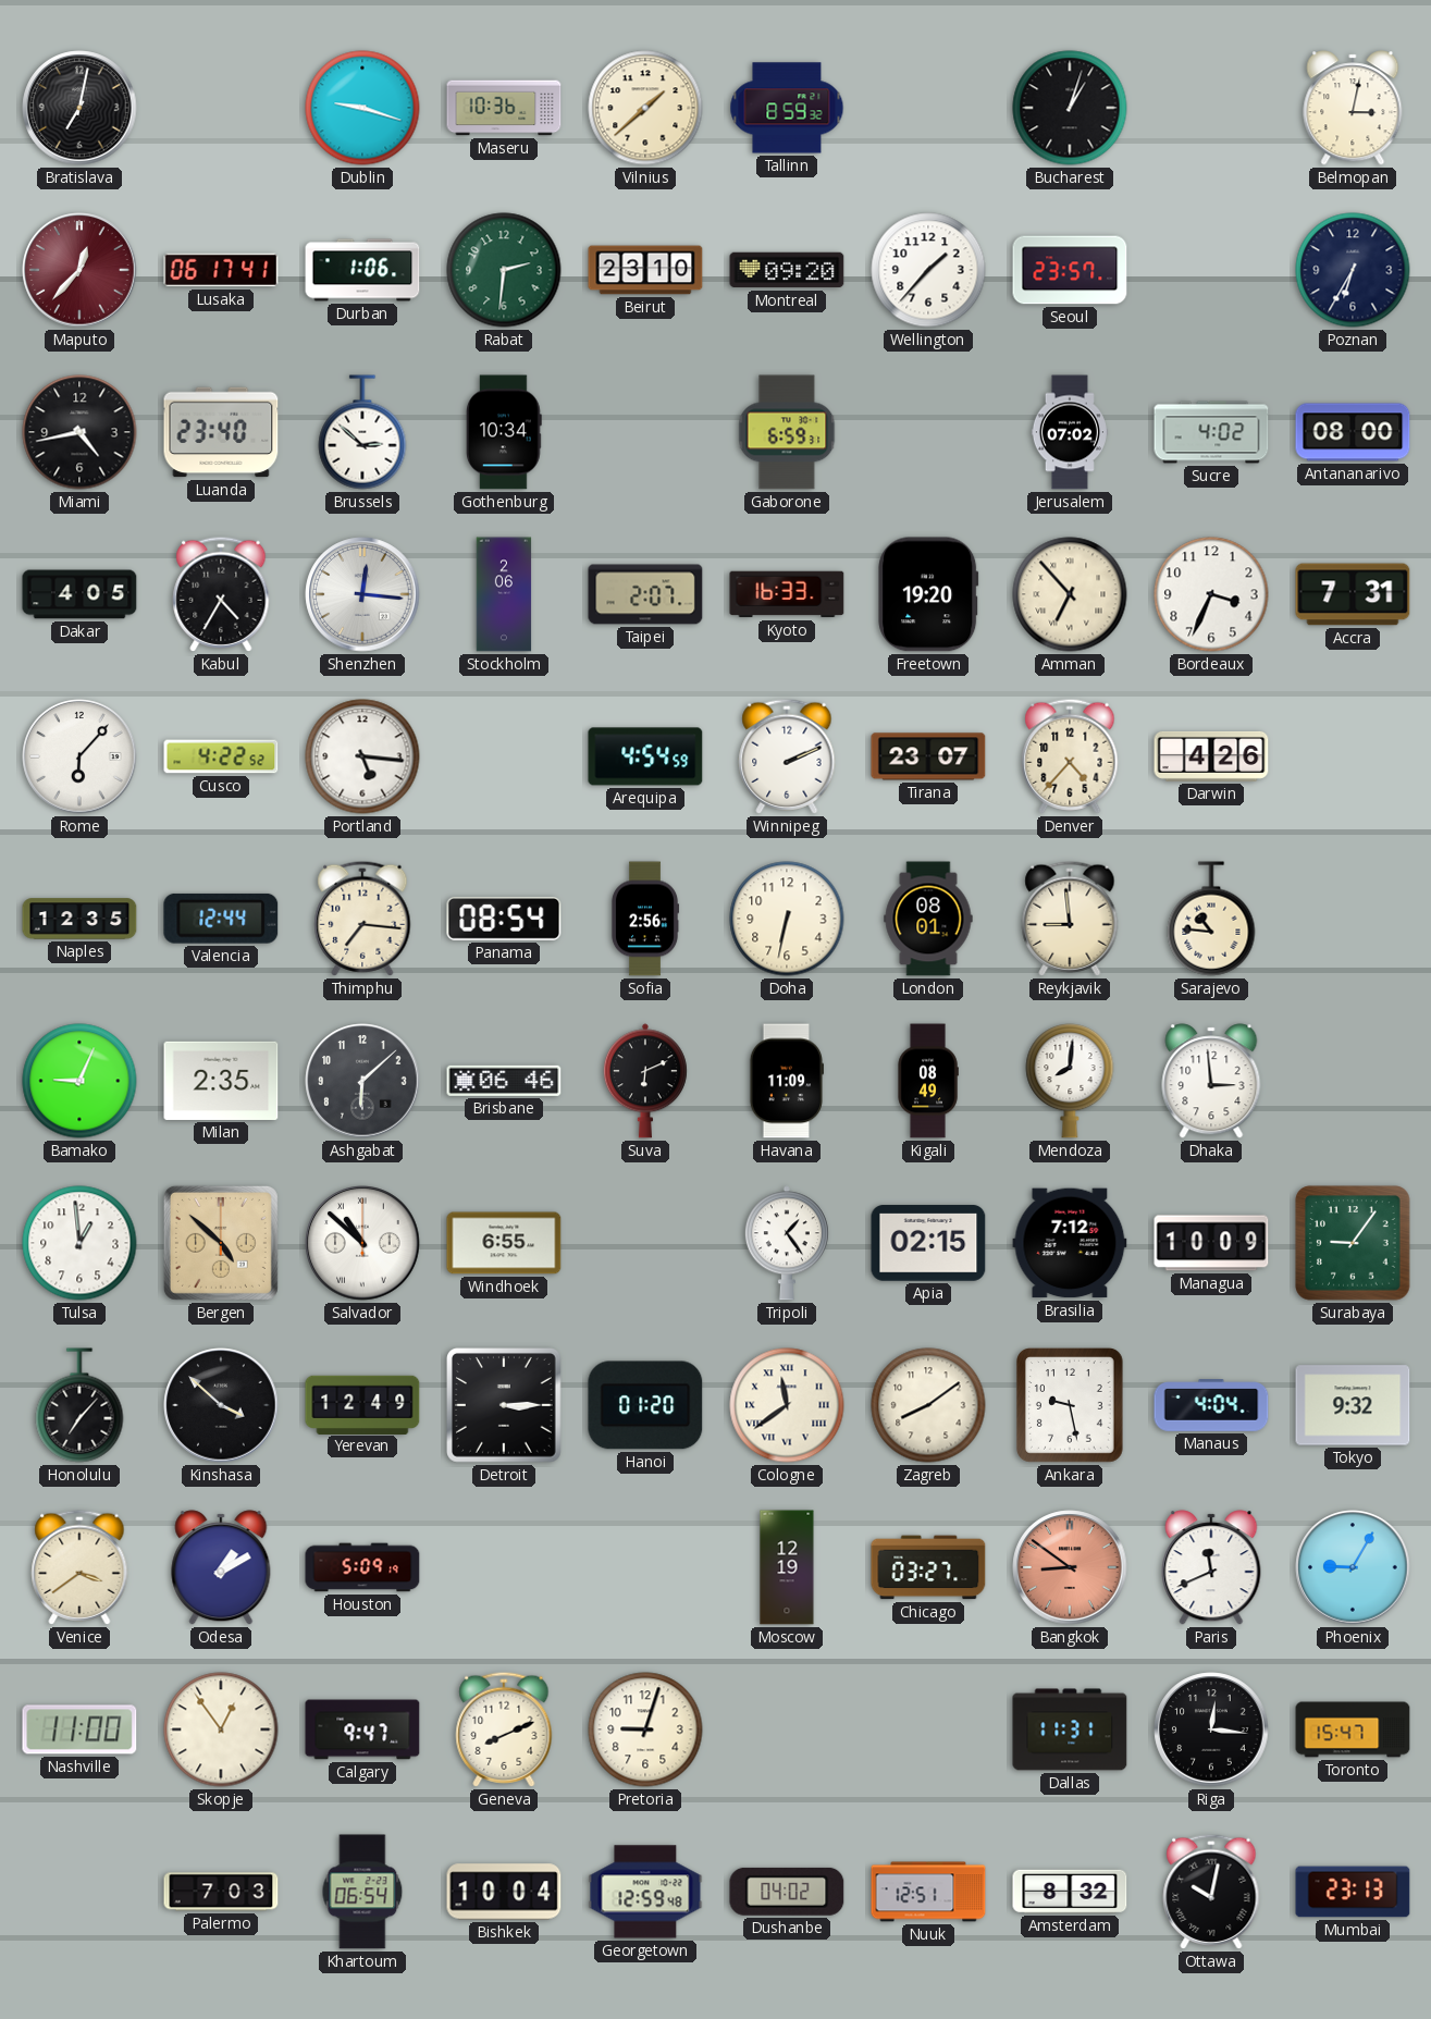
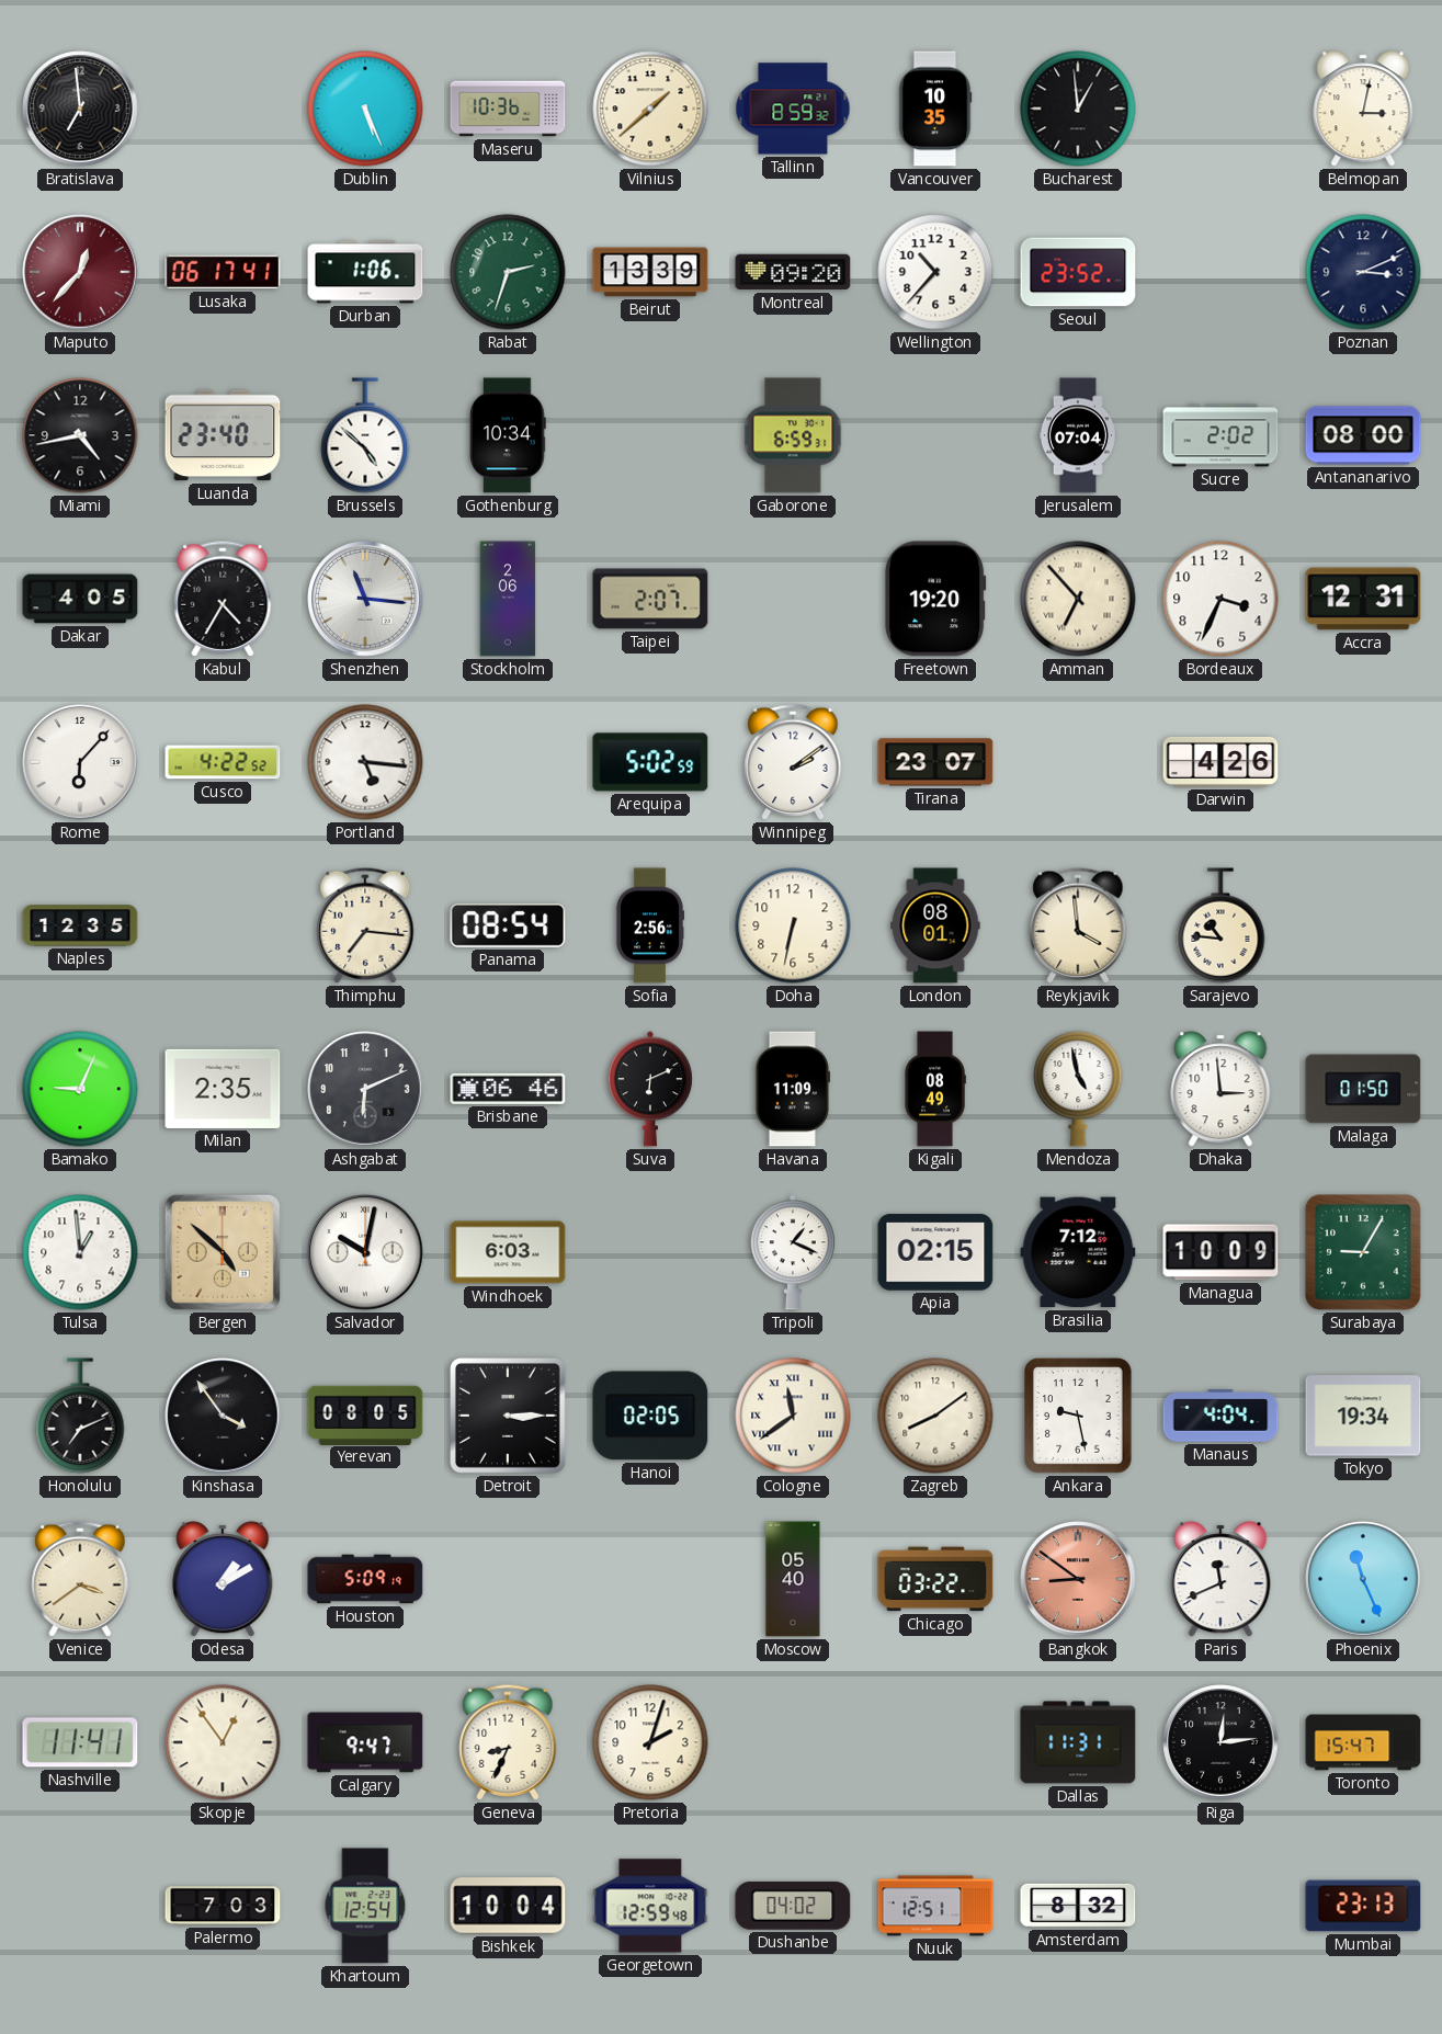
Bratislava: 7:02 -> 6:59 (80, 109)
Dublin: 9:18 -> 5:26 (365, 109)
Vancouver: none -> 10:35 (935, 109)
Bucharest: 1:03 -> 12:59 (1078, 109)
Rabat: 2:31 -> 2:33 (508, 272)
Beirut: 23:10 -> 13:39 (650, 272)
Wellington: 1:37 -> 10:37 (935, 272)
Seoul: 23:57 -> 23:52 (1078, 272)
Poznan: 6:35 -> 3:11 (1363, 272)
Brussels: 2:52 -> 4:52 (365, 435)
Jerusalem: 07:02 -> 07:04 (1078, 435)
Sucre: 4:02 -> 2:02 (1220, 435)
Shenzhen: 12:16 -> 11:16 (365, 599)
Kyoto: 16:33 -> none (787, 594)
Accra: 7:31 -> 12:31 (1363, 599)
Arequipa: 4:54 -> 5:02 (650, 762)
Winnipeg: 2:11 -> 2:09 (793, 762)
Denver: 4:37 -> none (1070, 756)
Valencia: 12:44 -> none (221, 919)
Reykjavik: 8:59 -> 3:59 (1078, 925)
Ashgabat: 6:08 -> 6:11 (365, 1089)
Mendoza: 8:01 -> 4:58 (1078, 1090)
Malaga: none -> 01:50 (1363, 1089)
Salvador: 10:52 -> 10:02 (365, 1252)
Windhoek: 6:55 -> 6:03 (508, 1252)
Tripoli: 1:24 -> 1:19 (793, 1252)
Surabaya: 9:06 -> 9:05 (1363, 1252)
Honolulu: 7:07 -> 7:11 (80, 1416)
Kinshasa: 3:52 -> 3:54 (223, 1416)
Yerevan: 12:49 -> 08:05 (365, 1414)
Hanoi: 01:20 -> 02:05 (650, 1416)
Tokyo: 9:32 -> 19:34 (1363, 1416)
Moscow: 12:19 -> 05:40 (793, 1579)
Chicago: 03:27 -> 03:22 (935, 1579)
Phoenix: 9:05 -> 11:26 (1363, 1579)
Nashville: 11:00 -> 11:41 (80, 1742)
Geneva: 8:11 -> 8:34 (508, 1742)
Pretoria: 9:03 -> 2:03 (650, 1742)
Riga: 12:16 -> 12:14 (1220, 1742)
Khartoum: 06:54 -> 12:54 (365, 1906)
Ottawa: 10:02 -> none (1211, 1892)
